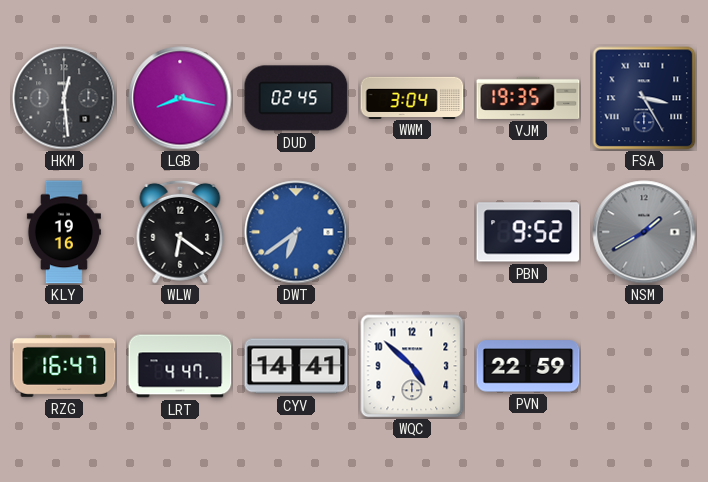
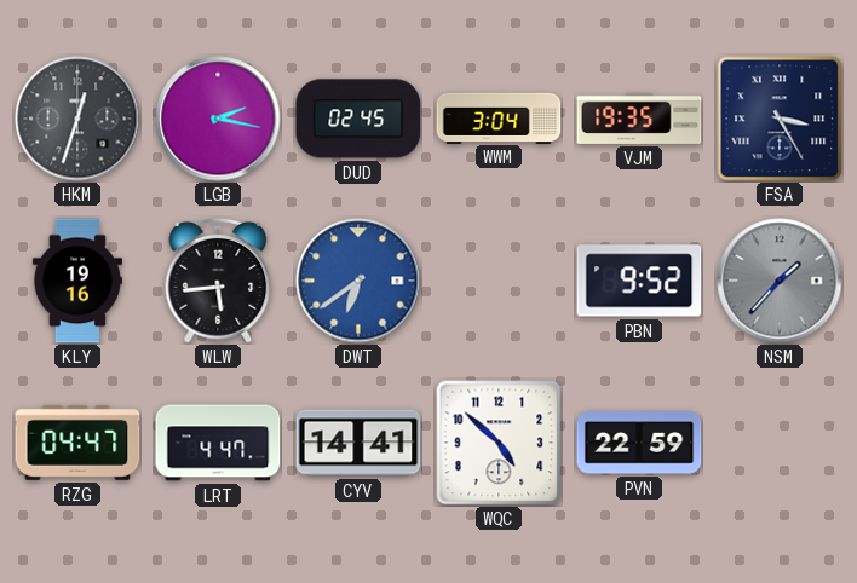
HKM: 12:29 -> 12:33 (77, 119)
LGB: 8:17 -> 2:17 (218, 119)
WLW: 6:21 -> 5:44 (218, 281)
NSM: 1:40 -> 1:37 (780, 281)
RZG: 16:47 -> 04:47 (77, 443)
